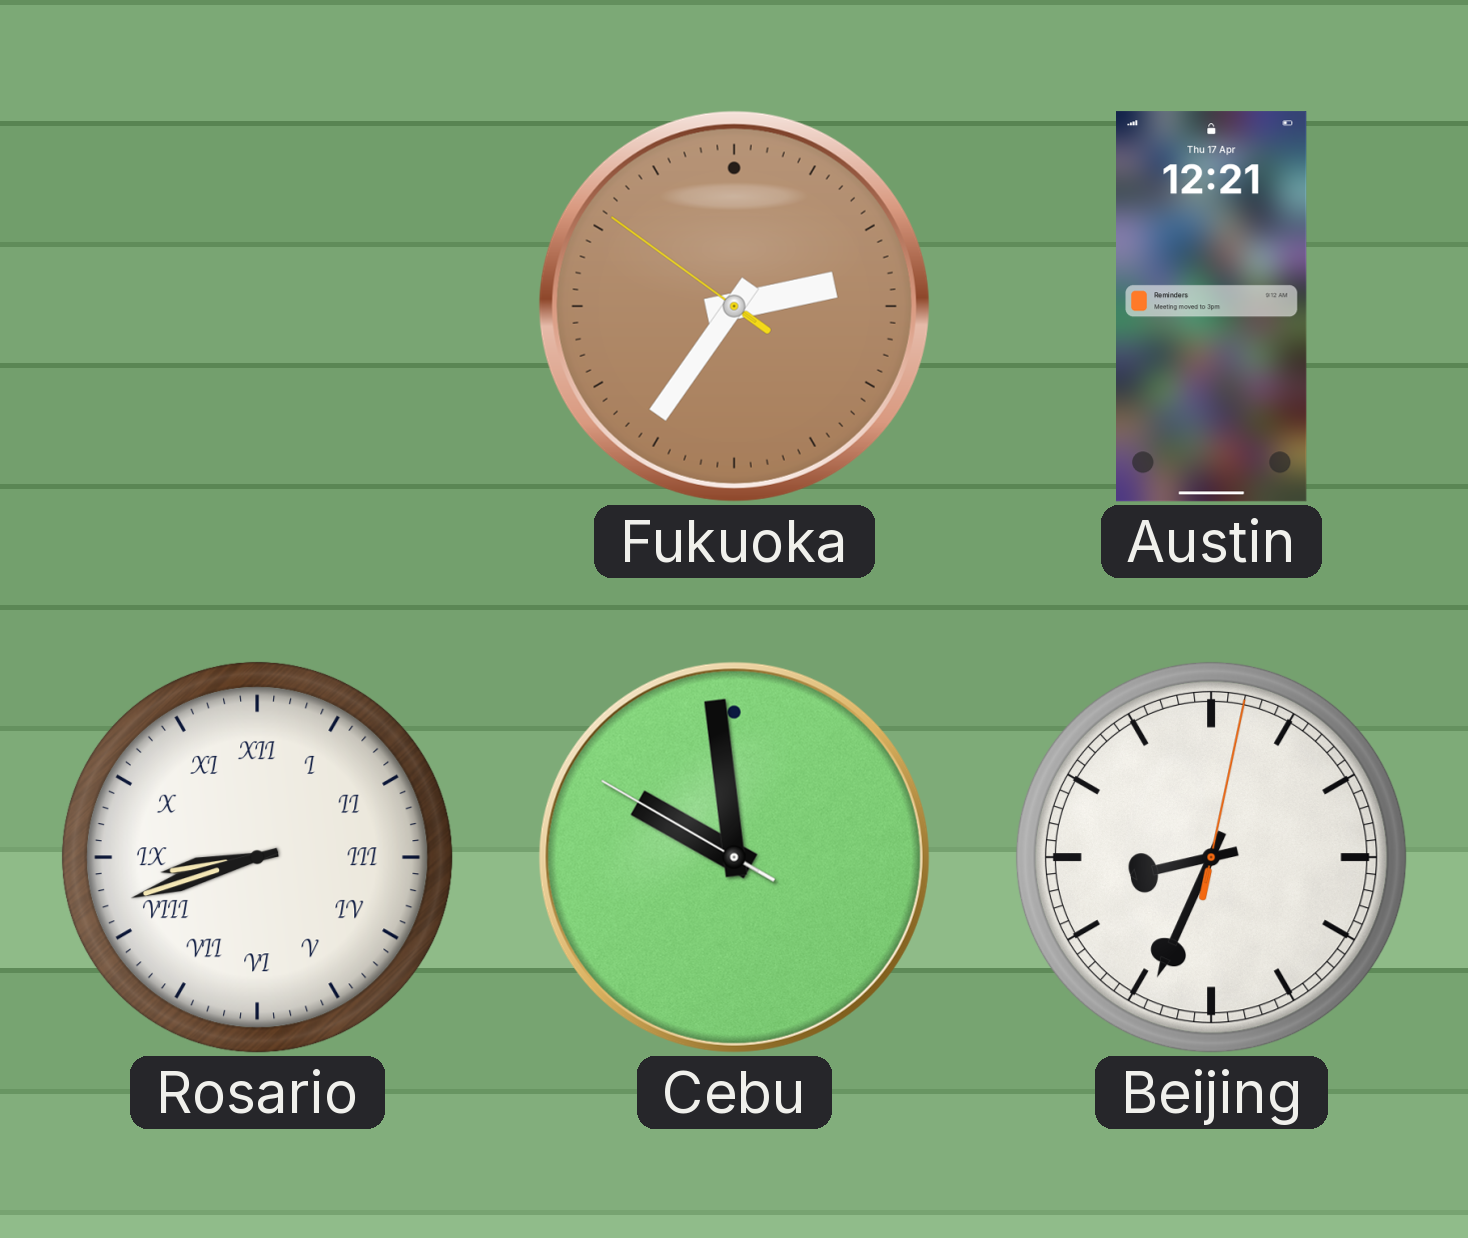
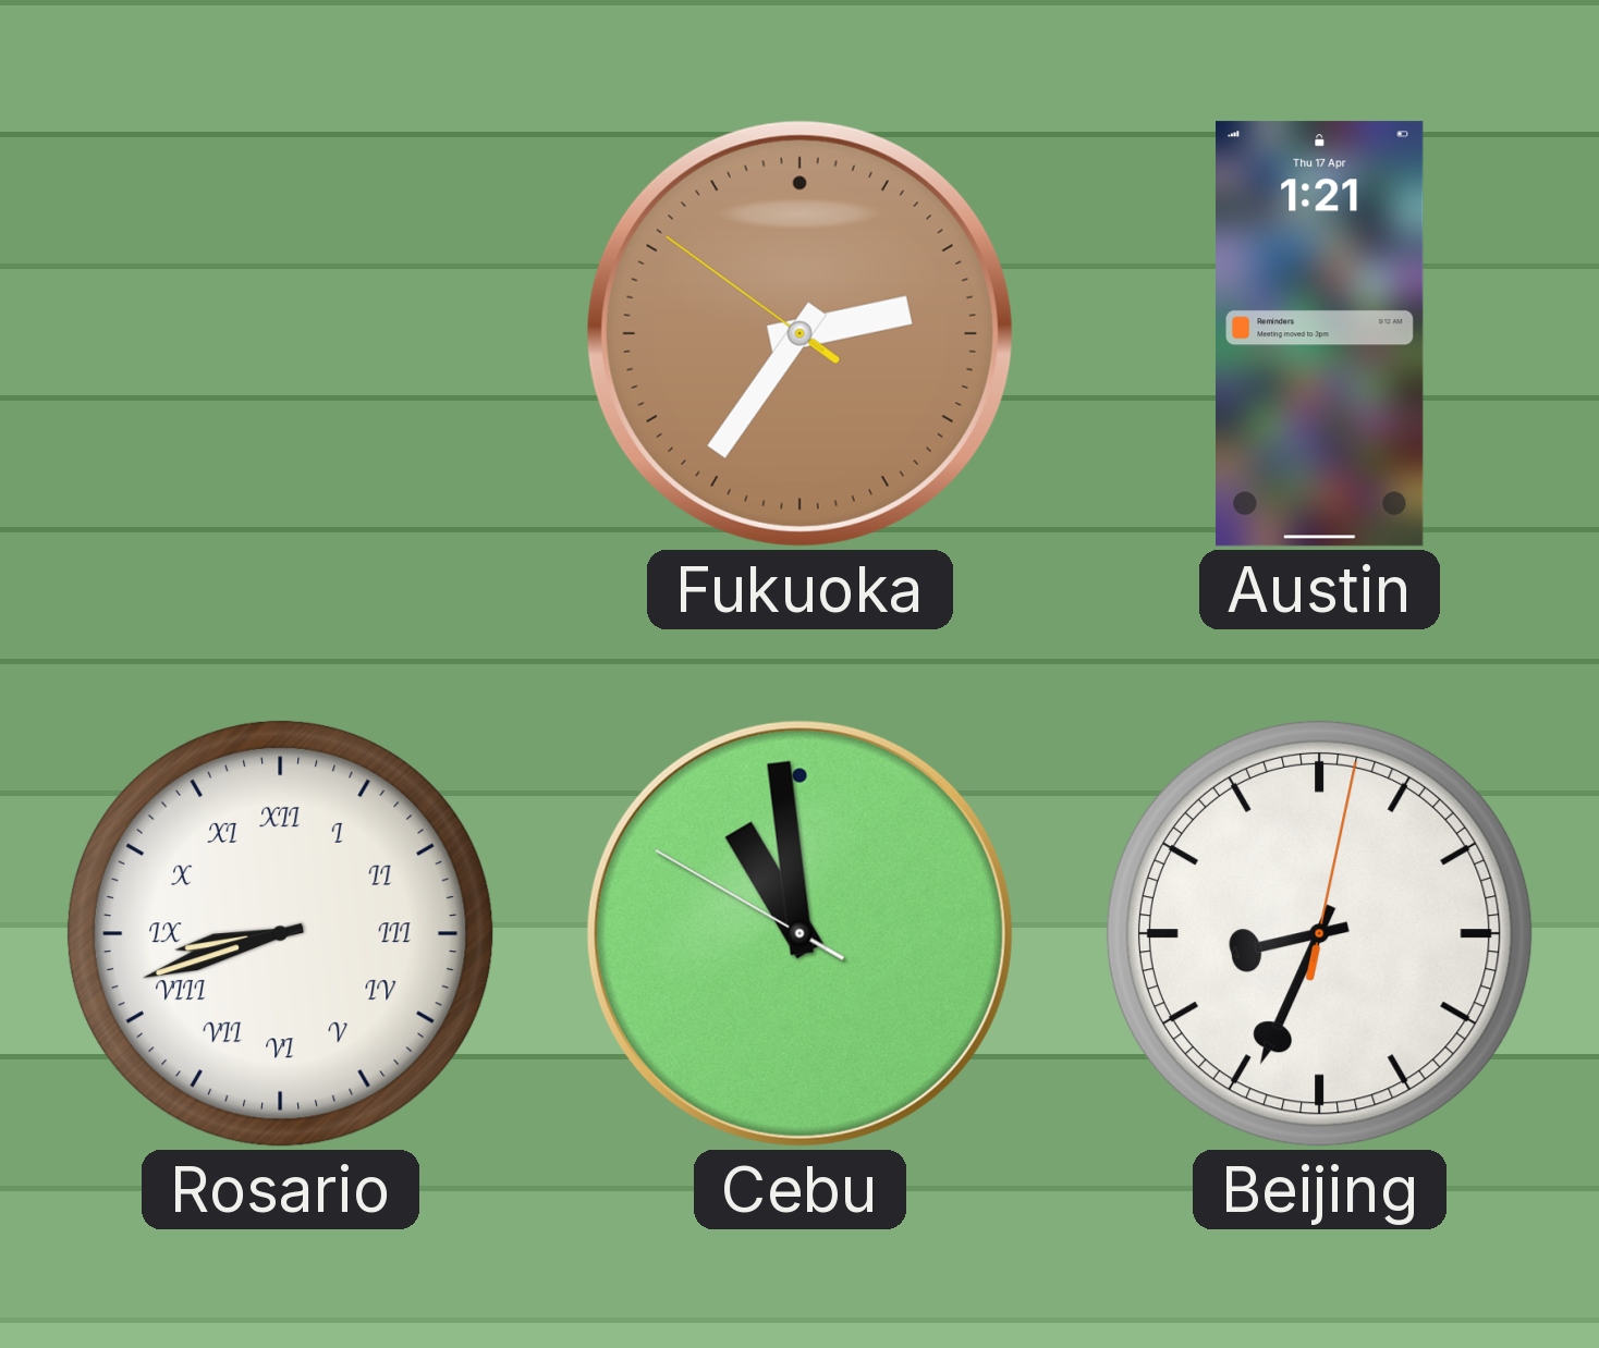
Austin: 12:21 -> 1:21 (1320, 334)
Cebu: 9:58 -> 10:58 (799, 933)
